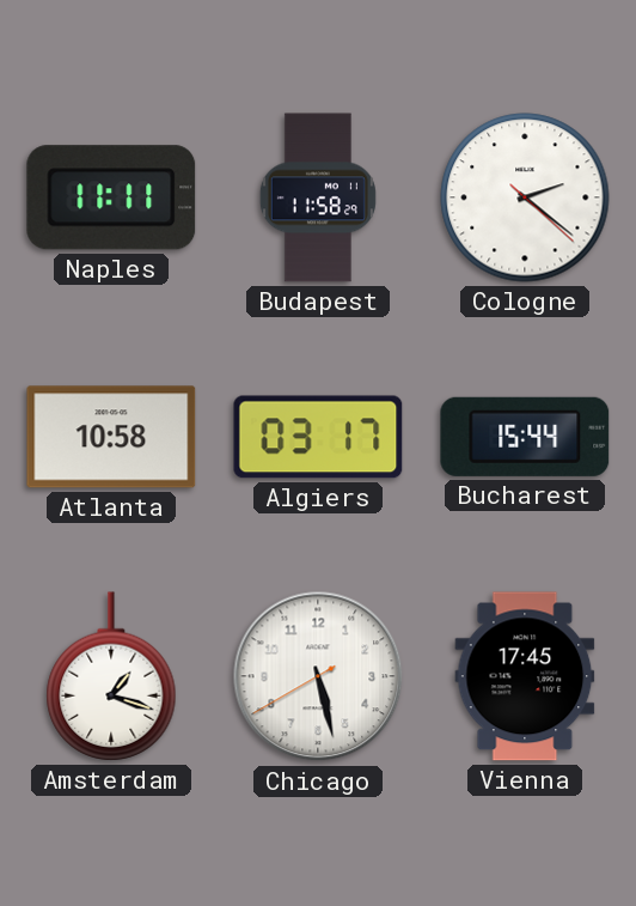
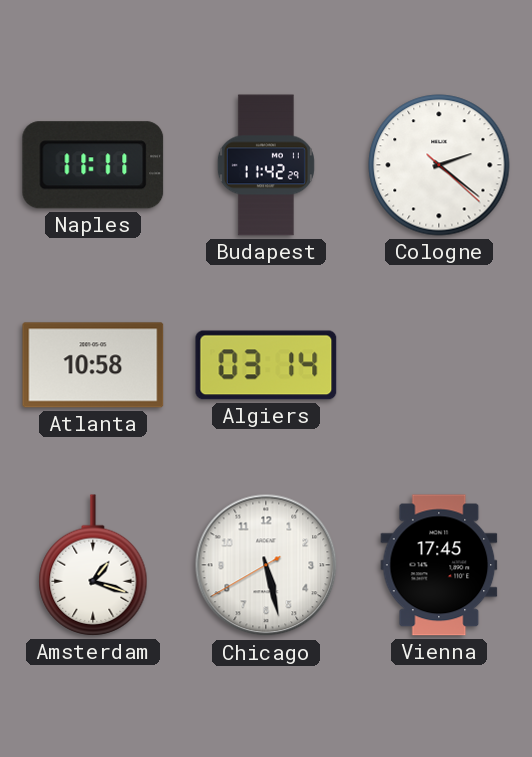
Budapest: 11:58 -> 11:42 (266, 165)
Algiers: 03:17 -> 03:14 (266, 365)
Bucharest: 15:44 -> none (525, 437)
